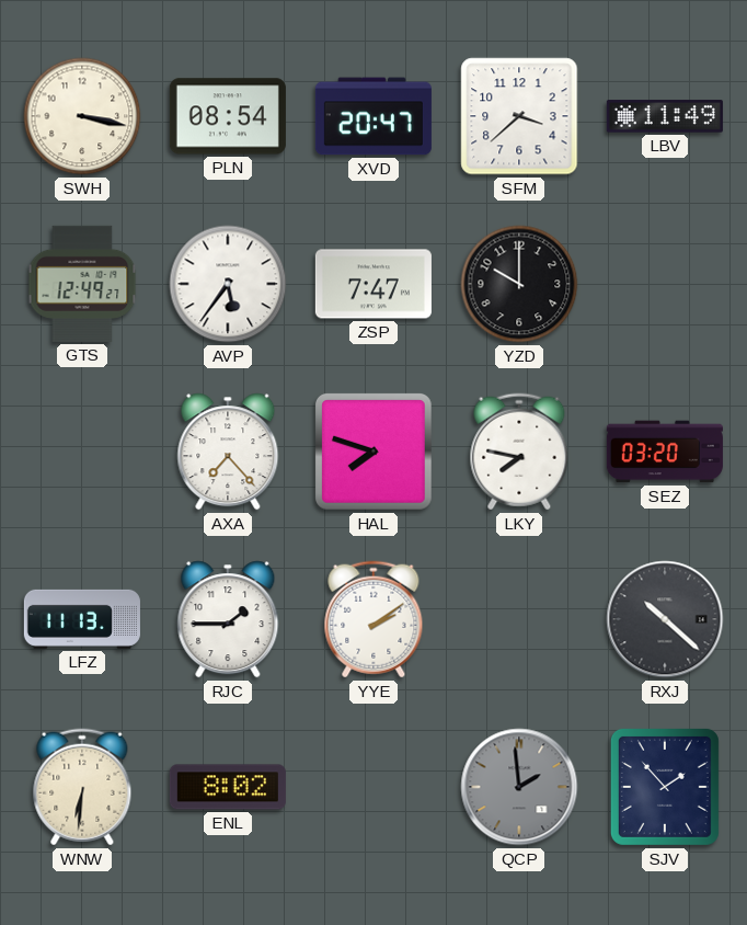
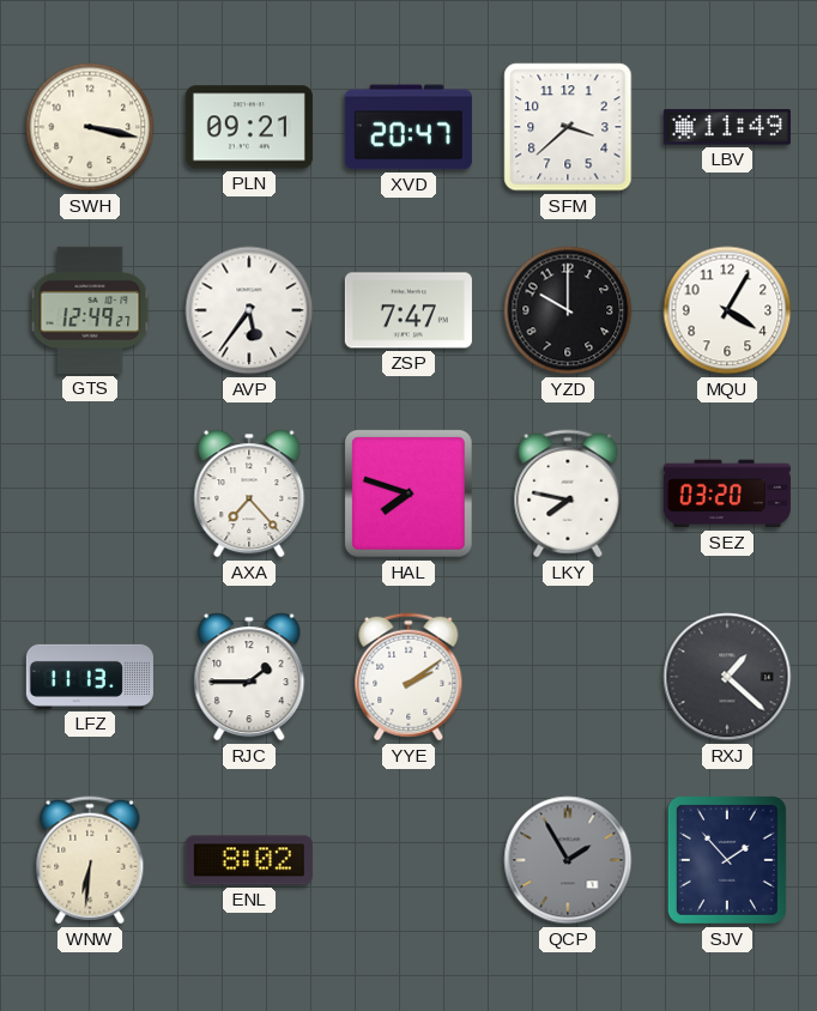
PLN: 08:54 -> 09:21 (249, 127)
MQU: none -> 4:05 (727, 310)
RXJ: 10:22 -> 1:22 (727, 677)
QCP: 1:59 -> 1:55 (568, 860)
